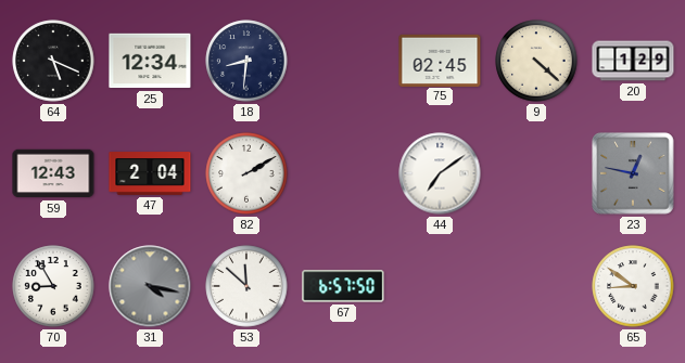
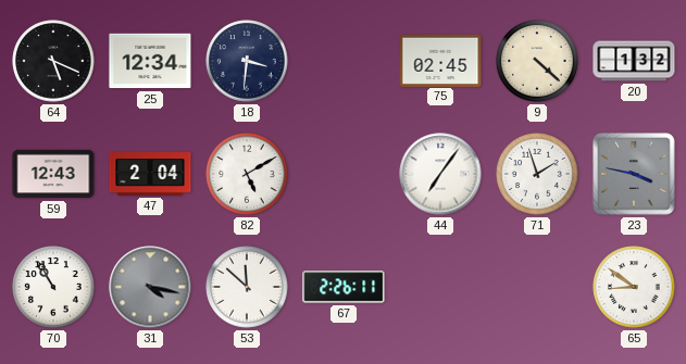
18: 8:31 -> 3:31 (247, 61)
20: 1:29 -> 1:32 (634, 61)
82: 2:10 -> 5:10 (247, 174)
44: 7:09 -> 7:06 (440, 174)
71: none -> 1:57 (537, 174)
23: 12:47 -> 3:47 (634, 174)
70: 8:55 -> 10:55 (53, 287)
67: 6:57 -> 2:26 (344, 287)
